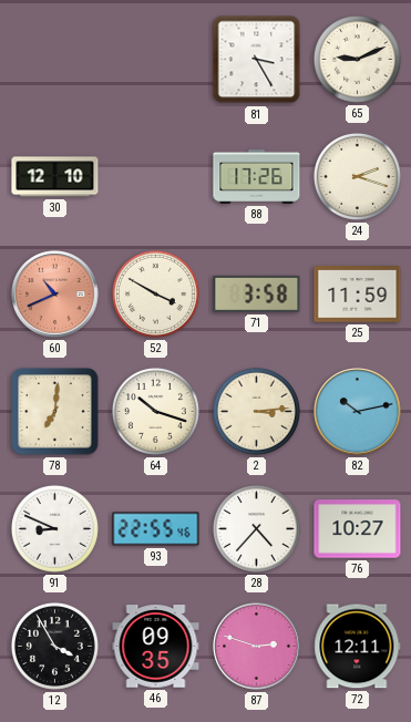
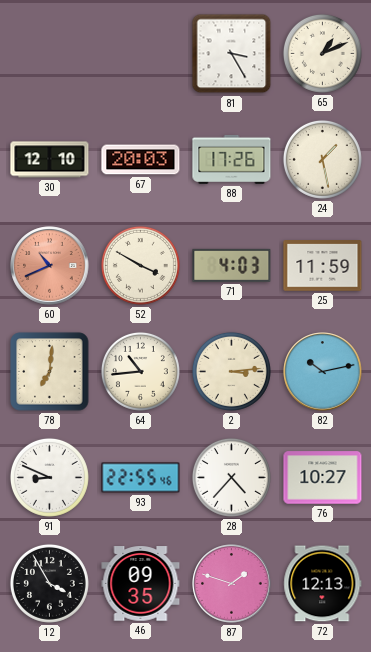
65: 9:11 -> 1:11 (322, 53)
67: none -> 20:03 (141, 160)
24: 2:18 -> 1:28 (322, 159)
71: 3:58 -> 4:03 (232, 265)
64: 10:18 -> 10:44 (140, 371)
87: 2:48 -> 1:48 (232, 584)
72: 12:11 -> 12:13 (323, 584)
